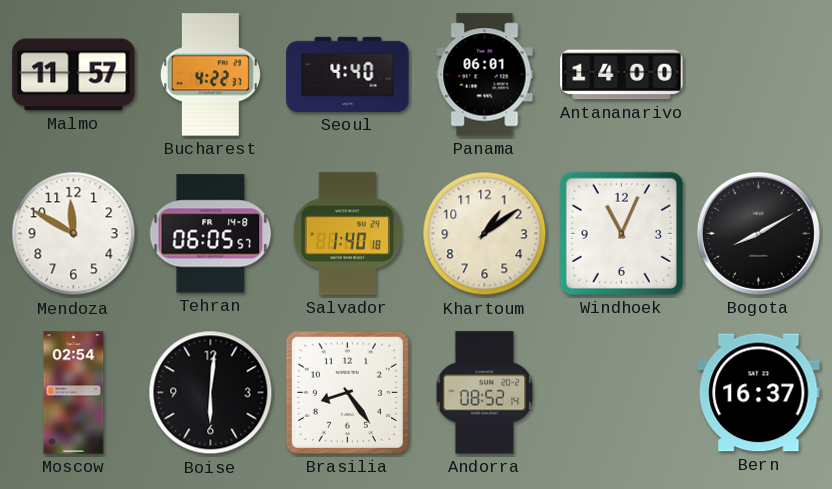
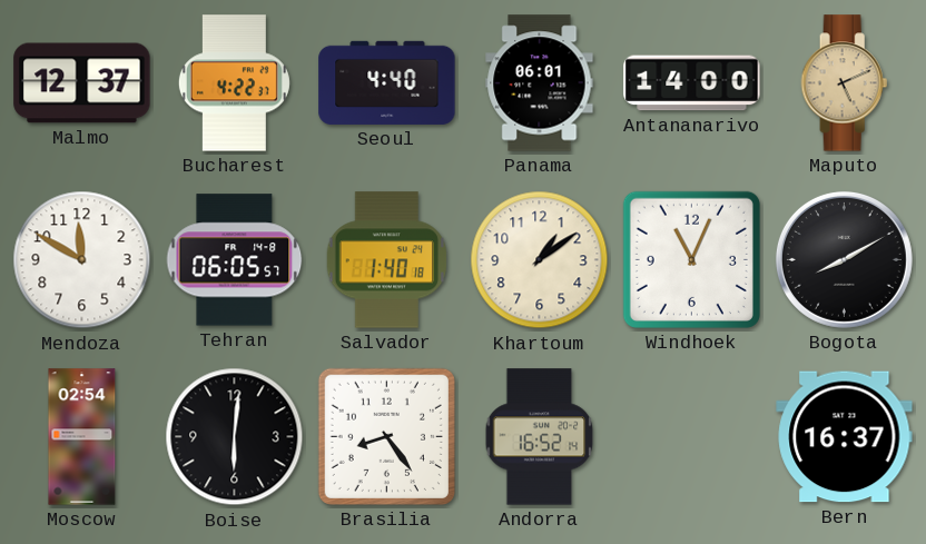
Malmo: 11:57 -> 12:37 (82, 83)
Maputo: none -> 5:11 (845, 83)
Andorra: 08:52 -> 16:52 (540, 437)
